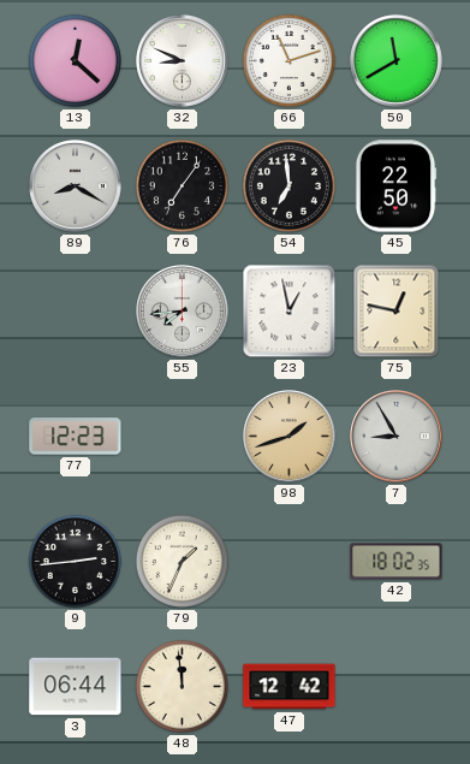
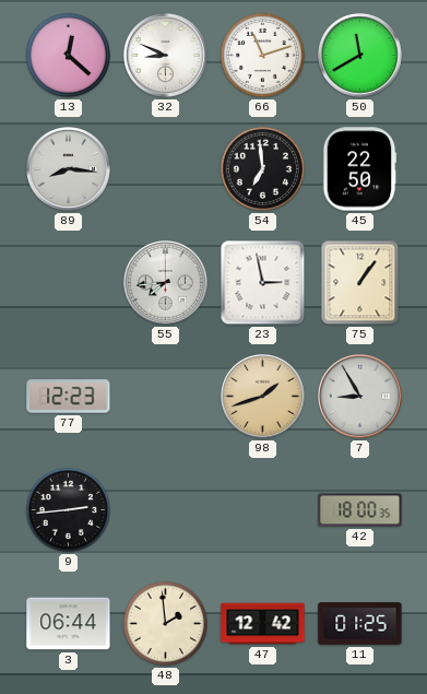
89: 8:20 -> 8:16 (69, 169)
76: 7:06 -> none (182, 185)
23: 12:58 -> 2:58 (263, 283)
75: 12:47 -> 1:06 (360, 283)
79: 1:34 -> none (182, 561)
42: 18:02 -> 18:00 (360, 510)
48: 11:59 -> 1:59 (165, 623)
11: none -> 01:25 (360, 624)
